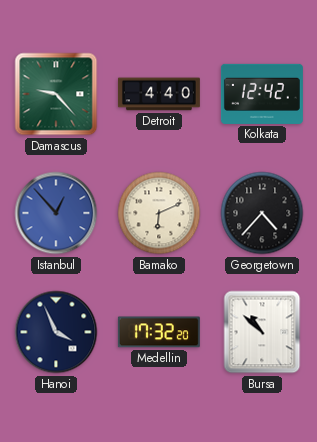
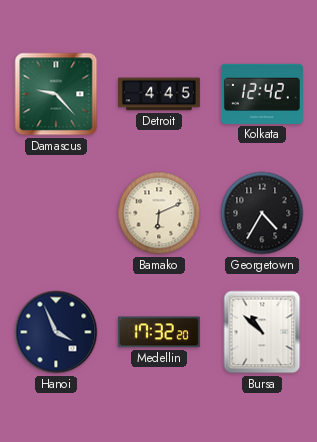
Detroit: 4:40 -> 4:45 (159, 94)
Istanbul: 12:53 -> none (56, 213)
Georgetown: 4:37 -> 4:35 (262, 213)
